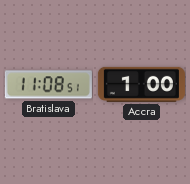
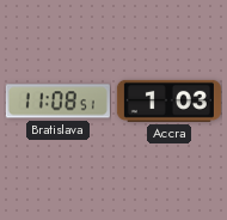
Accra: 1:00 -> 1:03 (168, 100)
